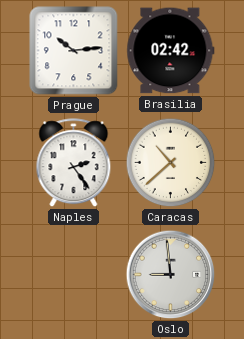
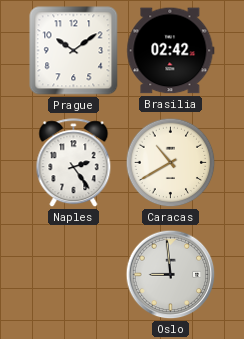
Prague: 10:14 -> 10:09 (74, 51)
Caracas: 10:38 -> 10:40 (171, 163)
